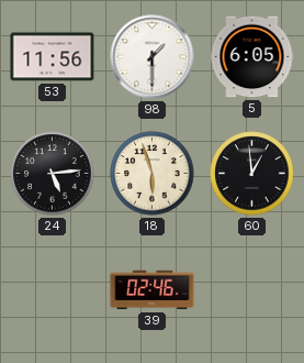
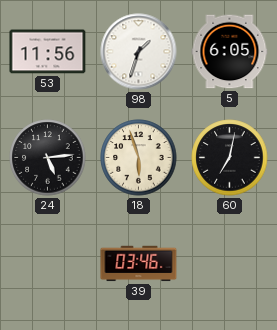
98: 1:30 -> 1:33 (139, 52)
60: 12:59 -> 7:02 (230, 158)
39: 02:46 -> 03:46 (139, 264)
